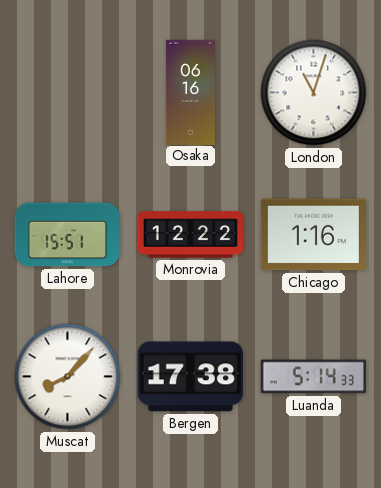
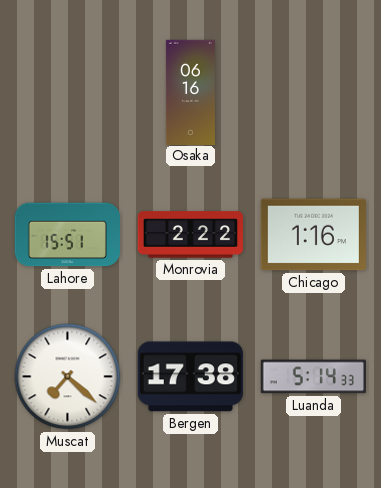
London: 11:03 -> none (314, 93)
Monrovia: 12:22 -> 2:22 (190, 235)
Muscat: 8:07 -> 7:22 (68, 377)
